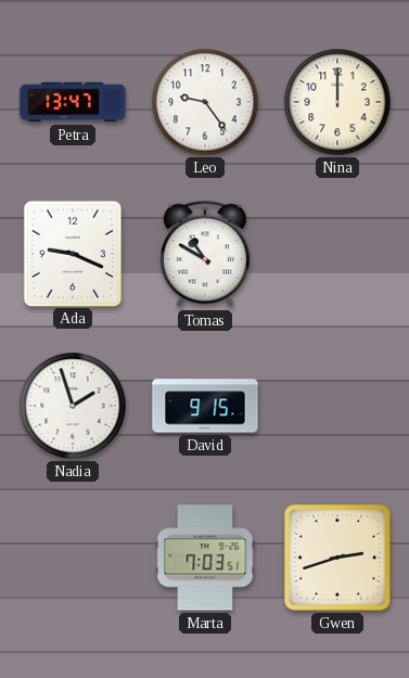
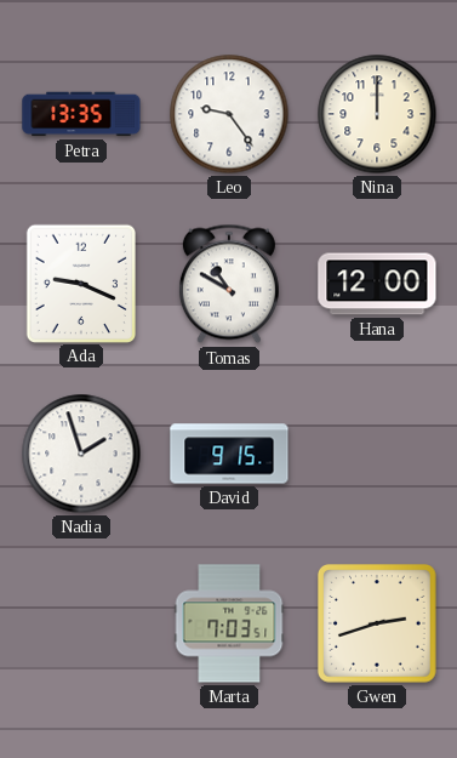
Petra: 13:47 -> 13:35 (81, 114)
Hana: none -> 12:00 (377, 284)
